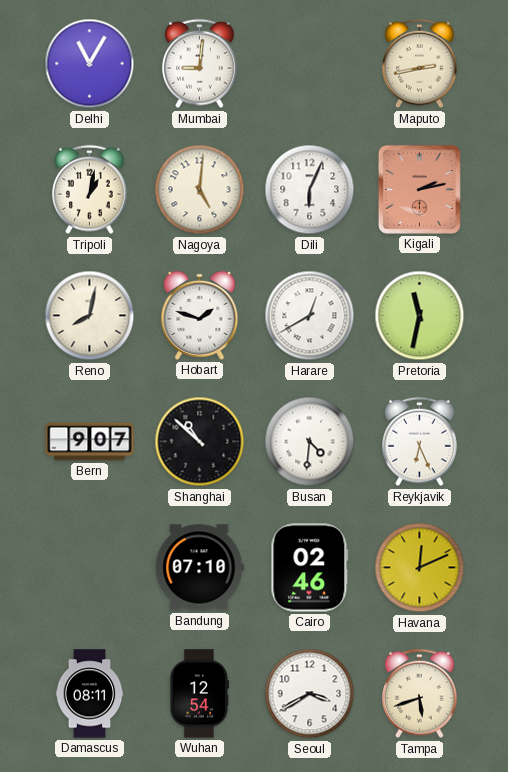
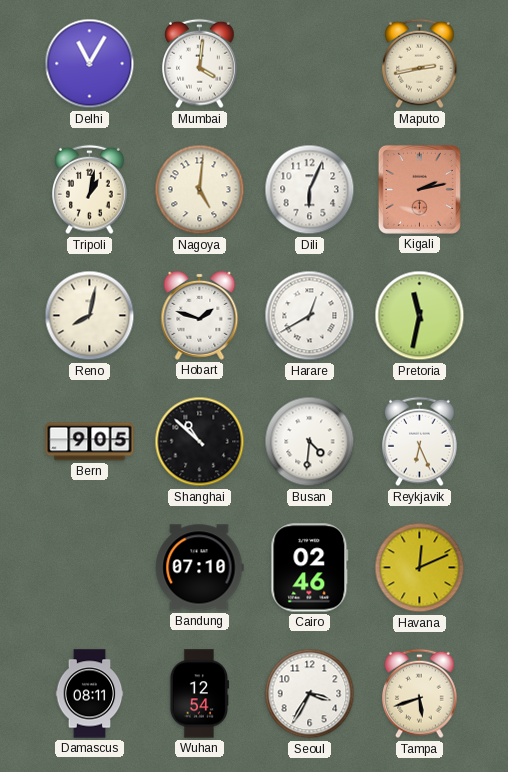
Mumbai: 9:01 -> 4:01 (200, 64)
Bern: 9:07 -> 9:05 (90, 442)
Seoul: 3:40 -> 3:35 (310, 694)
